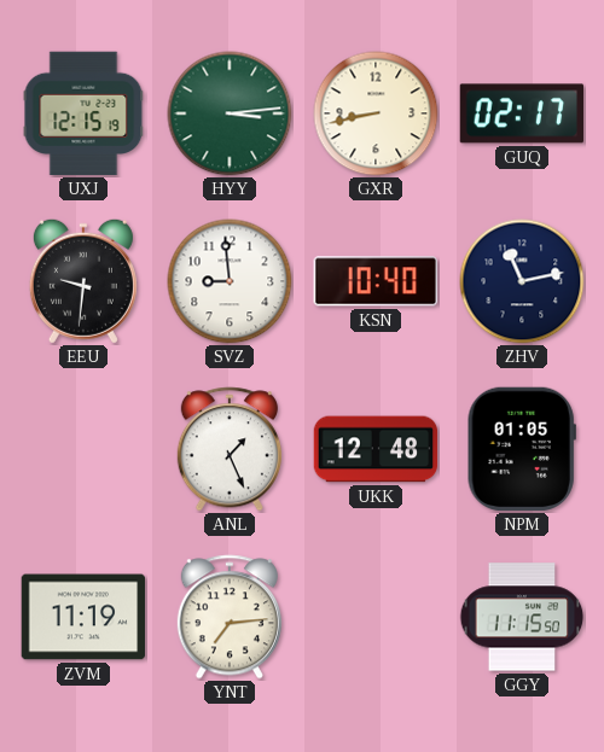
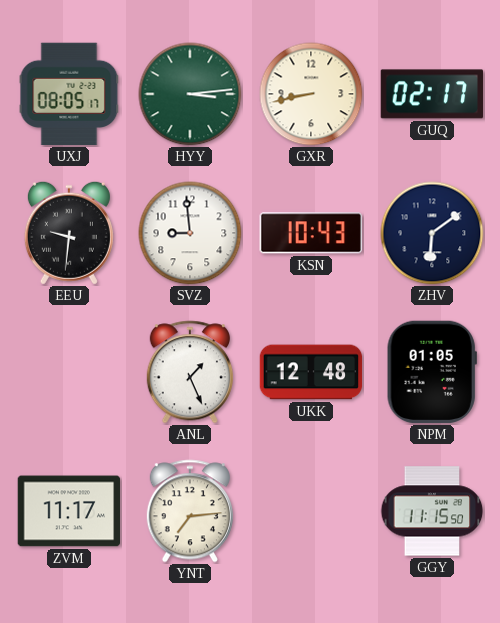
UXJ: 12:15 -> 08:05 (69, 94)
KSN: 10:40 -> 10:43 (311, 233)
ZHV: 11:13 -> 6:09 (432, 233)
ZVM: 11:19 -> 11:17 (69, 511)
